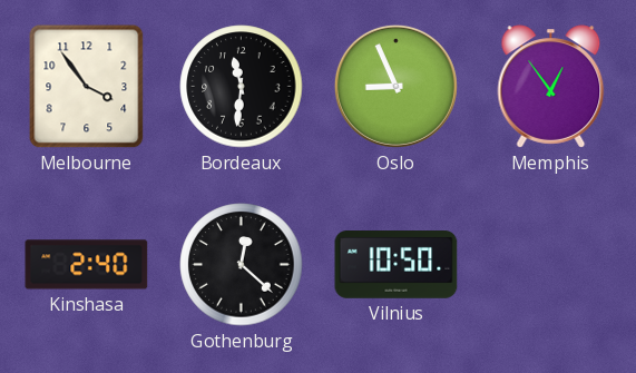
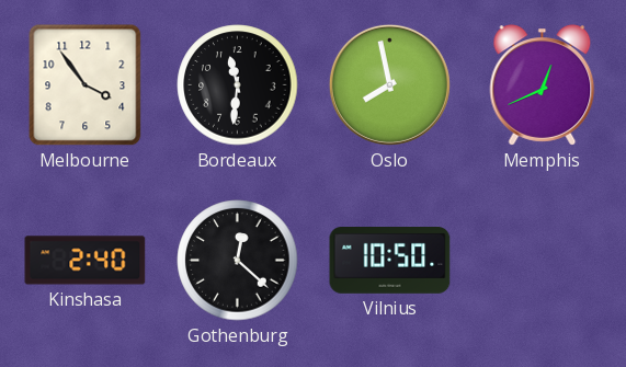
Oslo: 8:56 -> 7:58 (389, 84)
Memphis: 12:54 -> 12:41 (543, 85)
